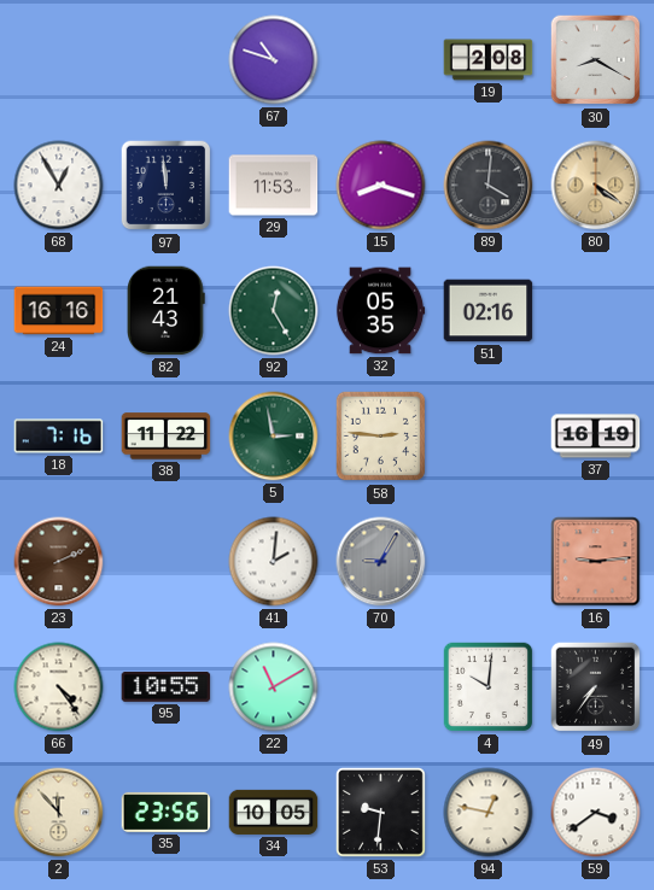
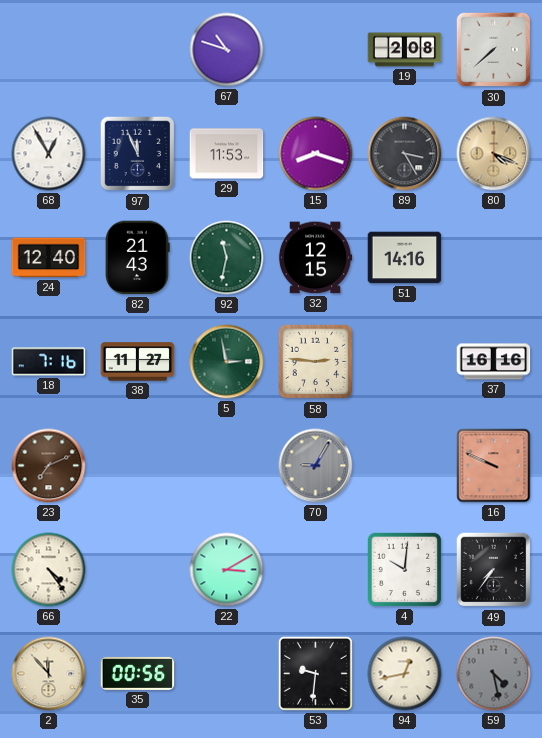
30: 8:20 -> 7:38 (494, 50)
97: 11:59 -> 11:56 (138, 154)
89: 4:01 -> 3:25 (405, 154)
80: 4:21 -> 4:19 (494, 154)
24: 16:16 -> 12:40 (49, 258)
92: 12:25 -> 11:32 (227, 258)
32: 05:35 -> 12:15 (315, 258)
51: 02:16 -> 14:16 (405, 258)
38: 11:22 -> 11:27 (138, 362)
37: 16:19 -> 16:16 (494, 362)
23: 2:11 -> 7:11 (49, 466)
41: 2:01 -> none (274, 562)
16: 9:14 -> 9:49 (494, 466)
95: 10:55 -> none (167, 687)
22: 11:10 -> 3:10 (227, 570)
35: 23:56 -> 00:56 (138, 673)
34: 10:05 -> none (274, 812)
94: 12:47 -> 12:43 (405, 674)
59: 3:39 -> 4:28 (494, 674)
59 dial: white -> grey (494, 674)
